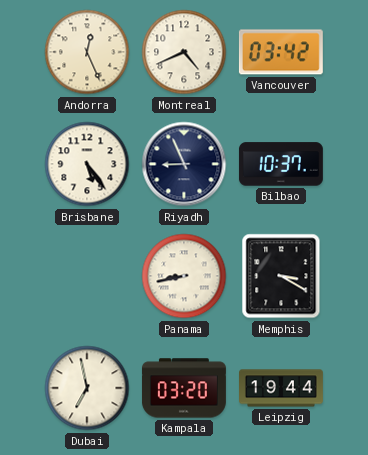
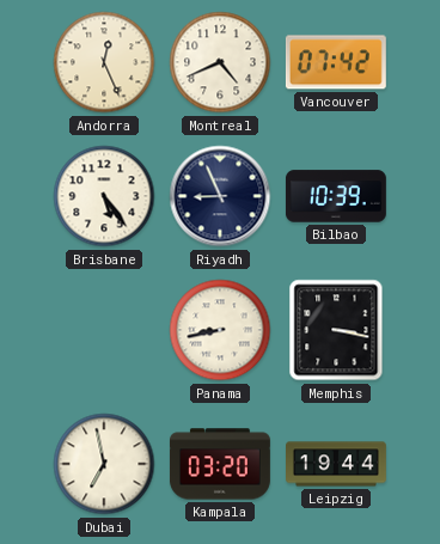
Vancouver: 03:42 -> 07:42 (336, 62)
Bilbao: 10:37 -> 10:39 (336, 196)
Memphis: 3:20 -> 3:17 (336, 330)
